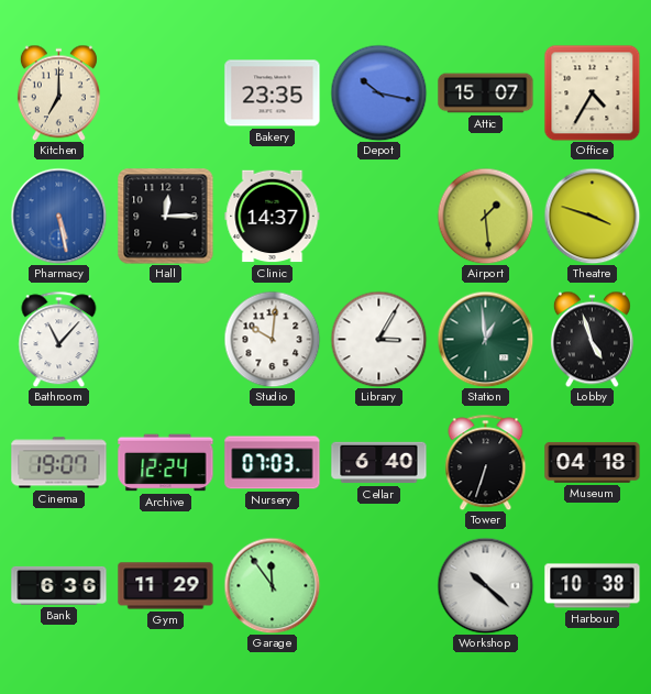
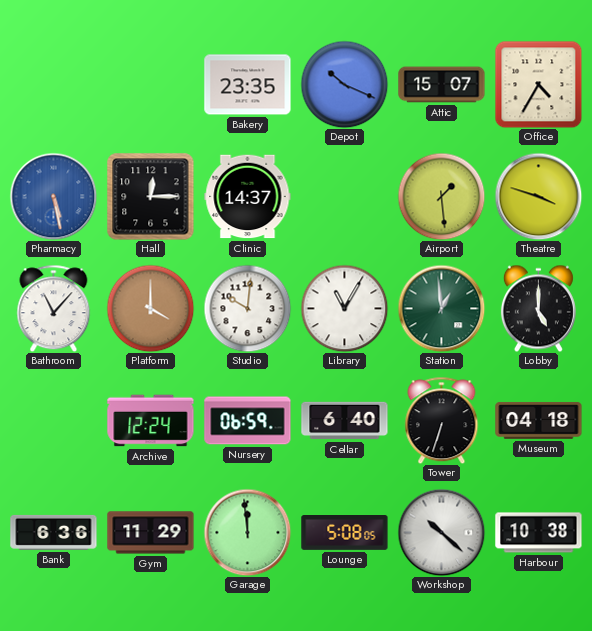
Kitchen: 7:00 -> none (58, 92)
Depot: 10:17 -> 10:19 (344, 84)
Platform: none -> 4:00 (150, 308)
Library: 3:05 -> 11:05 (344, 308)
Lobby: 4:57 -> 5:00 (538, 308)
Cinema: 19:07 -> none (59, 463)
Nursery: 07:03 -> 06:59 (248, 421)
Garage: 11:54 -> 11:59 (247, 532)
Lounge: none -> 5:08 (345, 533)
